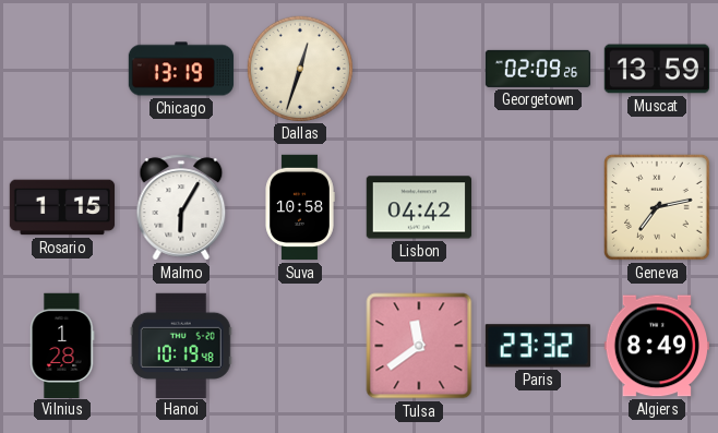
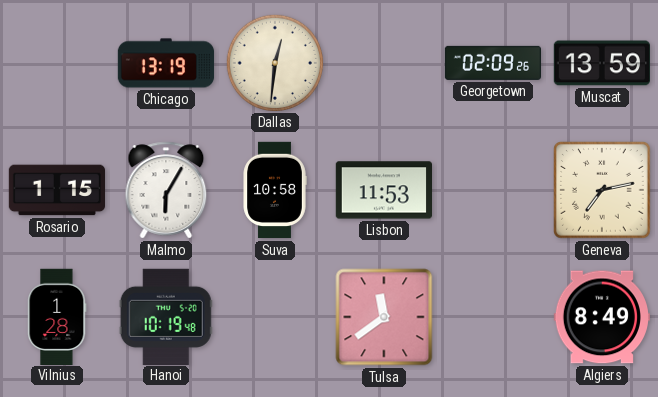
Dallas: 12:33 -> 12:31 (274, 62)
Lisbon: 04:42 -> 11:53 (383, 190)
Paris: 23:32 -> none (538, 346)
